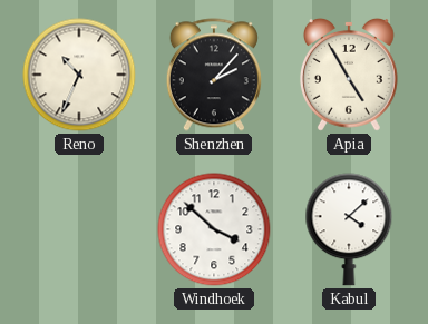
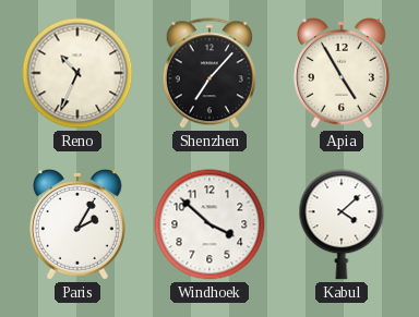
Shenzhen: 2:07 -> 7:07 (209, 73)
Paris: none -> 2:05 (77, 224)
